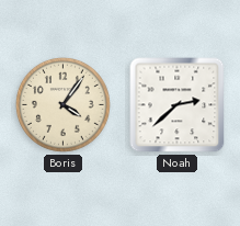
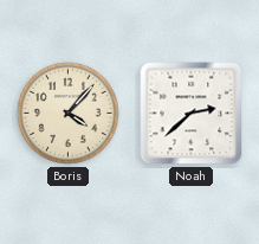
Boris: 4:06 -> 4:07 (67, 113)
